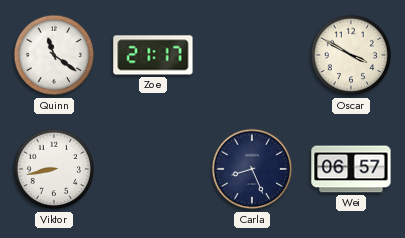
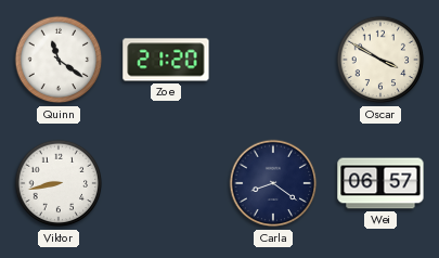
Zoe: 21:17 -> 21:20 (166, 60)
Carla: 8:26 -> 8:21 (273, 183)
